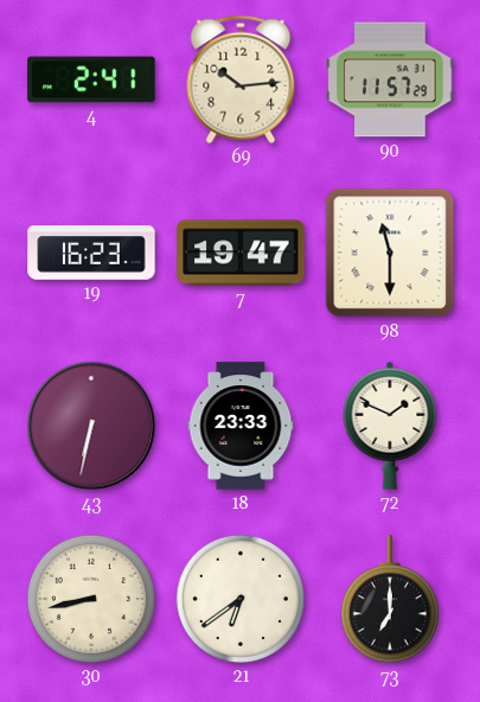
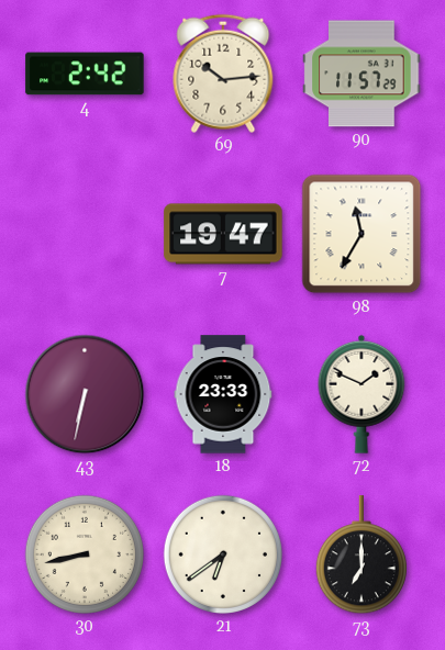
4: 2:41 -> 2:42 (85, 74)
19: 16:23 -> none (91, 253)
98: 11:30 -> 11:35 (361, 234)
